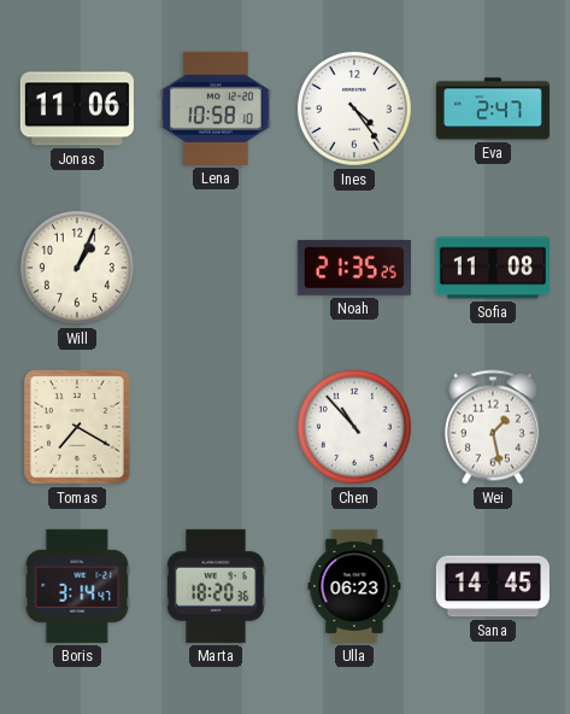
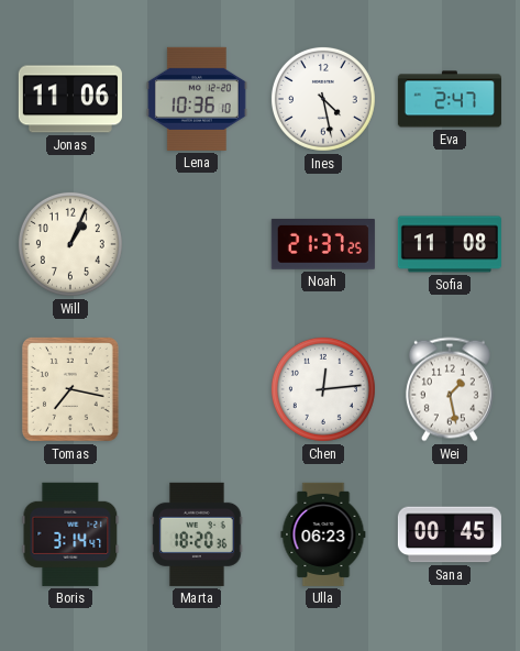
Lena: 10:58 -> 10:36 (197, 99)
Ines: 4:24 -> 4:28 (323, 99)
Noah: 21:35 -> 21:37 (323, 244)
Tomas: 7:20 -> 7:17 (70, 389)
Chen: 10:53 -> 12:14 (323, 389)
Sana: 14:45 -> 00:45 (450, 534)
